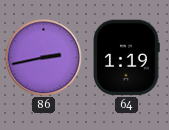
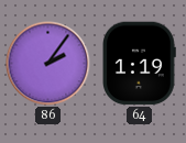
86: 2:43 -> 2:06 (48, 64)
